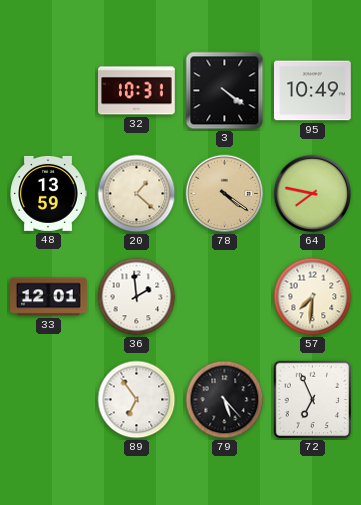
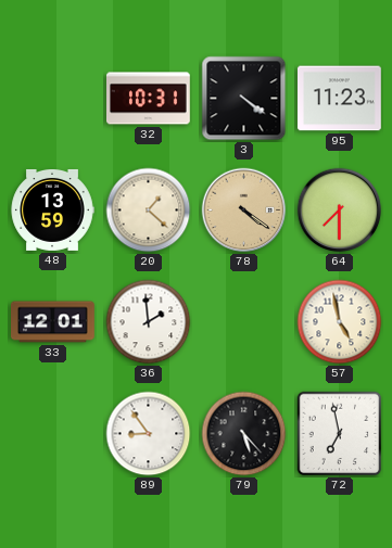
95: 10:49 -> 11:23 (340, 99)
64: 7:47 -> 7:30 (340, 211)
57: 7:31 -> 4:58 (340, 322)
89: 6:54 -> 8:54 (149, 434)
72: 6:56 -> 6:58 (340, 434)
